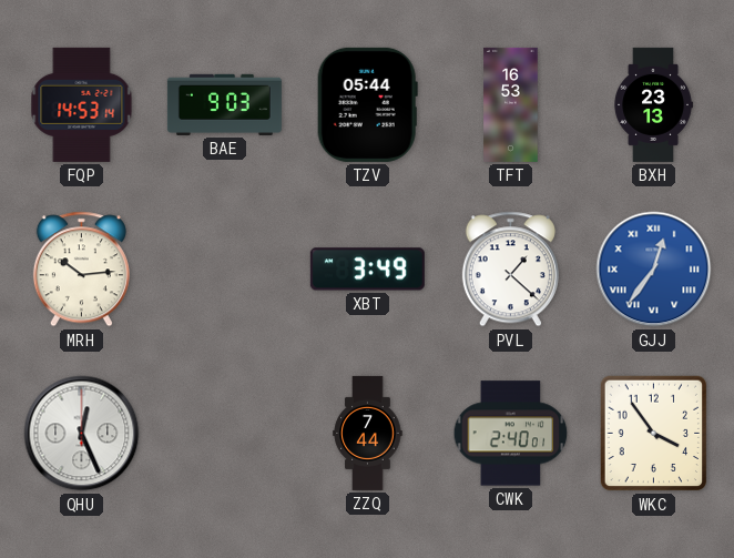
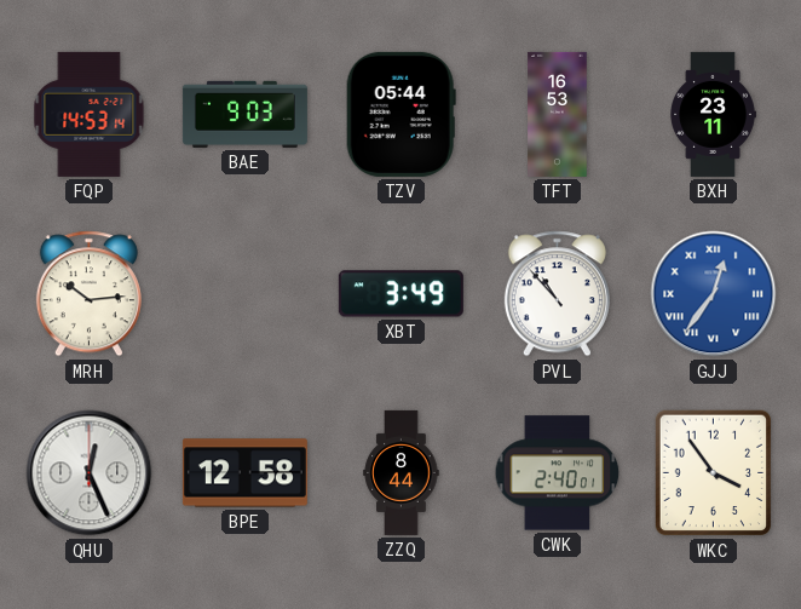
BXH: 23:13 -> 23:11 (713, 114)
PVL: 1:22 -> 10:53 (557, 294)
BPE: none -> 12:58 (244, 473)
ZZQ: 7:44 -> 8:44 (402, 472)
